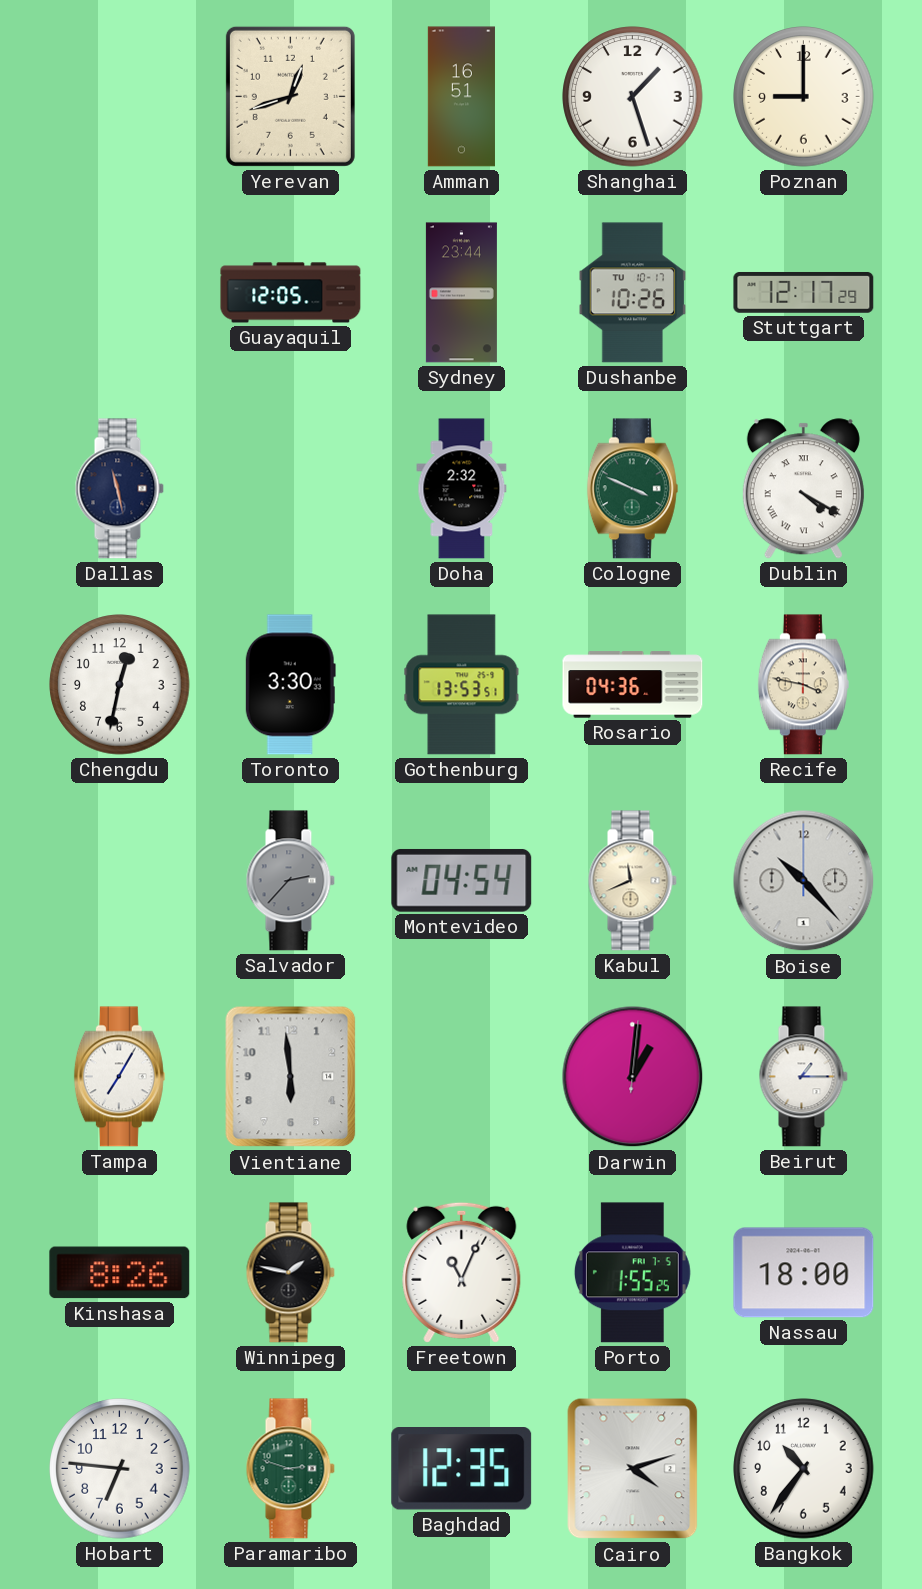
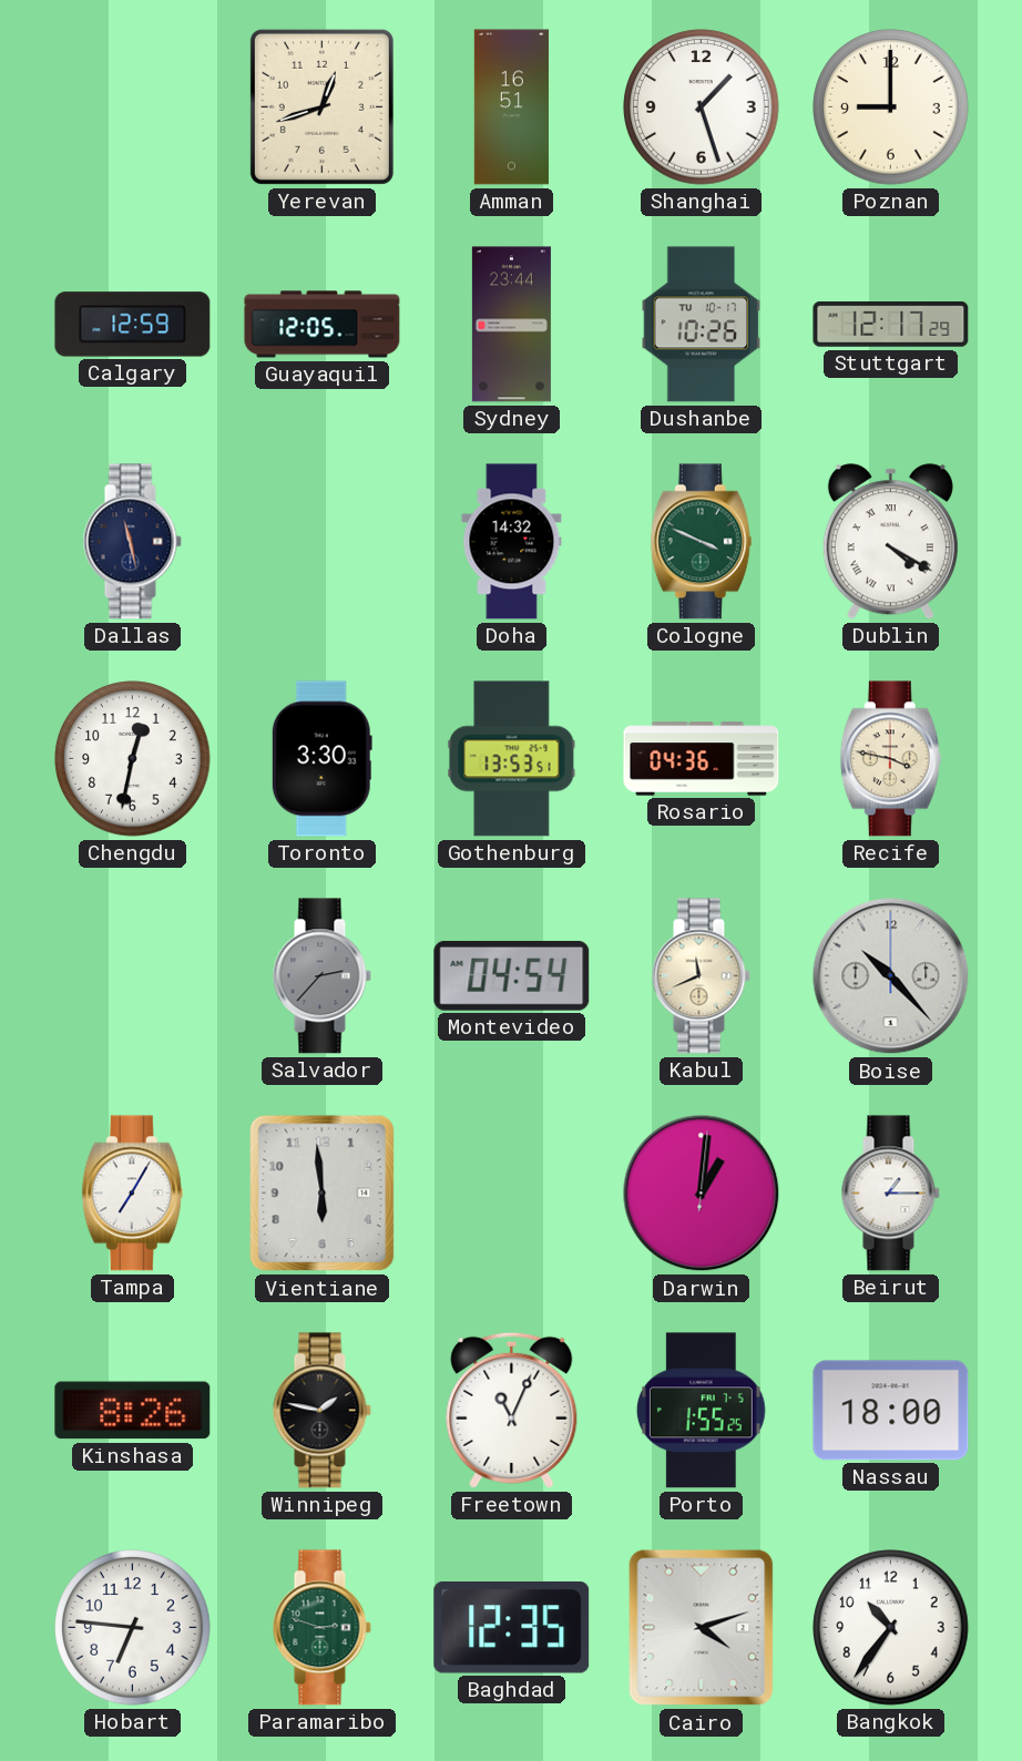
Calgary: none -> 12:59 (133, 325)
Doha: 2:32 -> 14:32 (512, 542)
